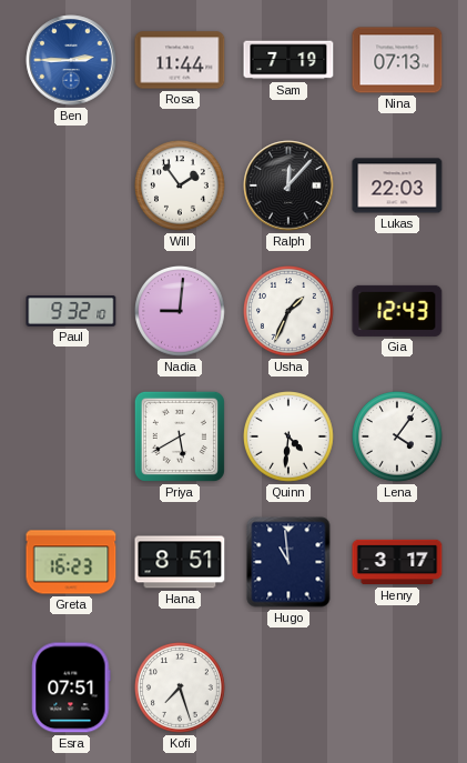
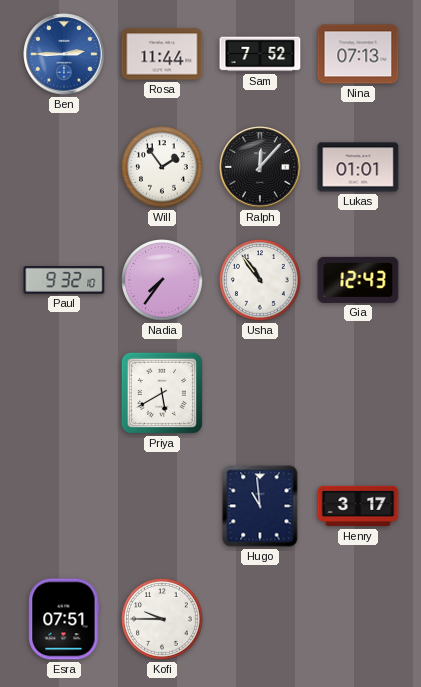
Sam: 7:19 -> 7:52 (260, 54)
Lukas: 22:03 -> 01:01 (358, 167)
Nadia: 9:01 -> 7:36 (163, 281)
Usha: 1:34 -> 10:54 (261, 281)
Quinn: 4:31 -> none (290, 438)
Lena: 4:06 -> none (398, 438)
Greta: 16:23 -> none (71, 562)
Hana: 8:51 -> none (180, 562)
Kofi: 7:27 -> 9:45 (163, 620)
